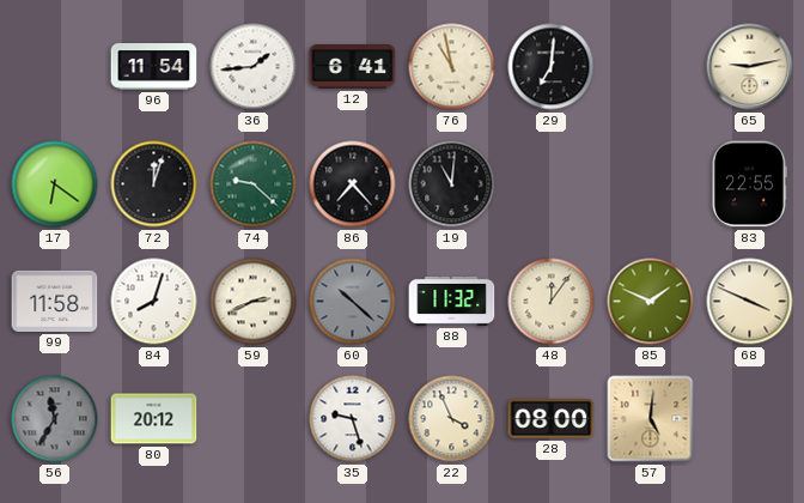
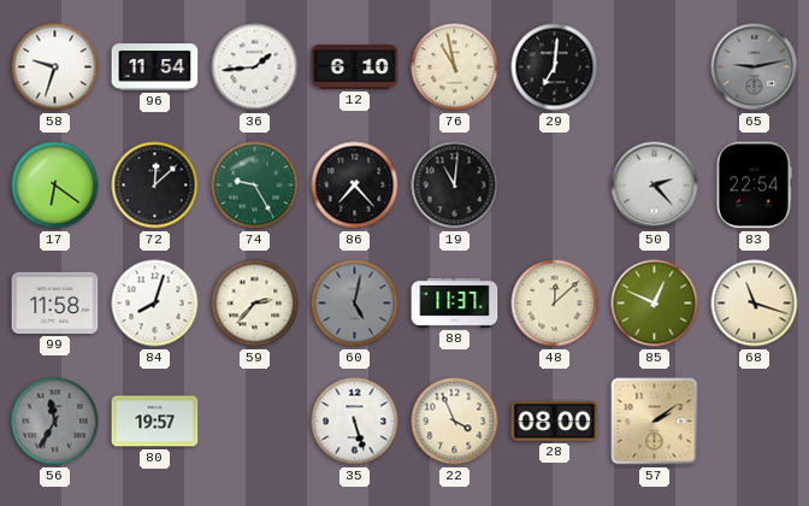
58: none -> 9:33 (55, 67)
12: 6:41 -> 6:10 (355, 67)
65 dial: cream -> grey (755, 67)
72: 12:03 -> 12:08 (155, 186)
74: 9:22 -> 9:25 (255, 186)
50: none -> 2:23 (655, 186)
83: 22:55 -> 22:54 (754, 186)
59: 2:41 -> 2:37 (255, 304)
60: 10:22 -> 5:02 (355, 304)
88: 11:32 -> 11:37 (455, 302)
48: 12:06 -> 12:08 (555, 304)
85: 1:49 -> 12:49 (655, 304)
68: 3:49 -> 11:18 (755, 304)
80: 20:12 -> 19:57 (155, 422)
35: 9:27 -> 5:27 (355, 422)
57: 5:01 -> 2:09 (655, 422)
